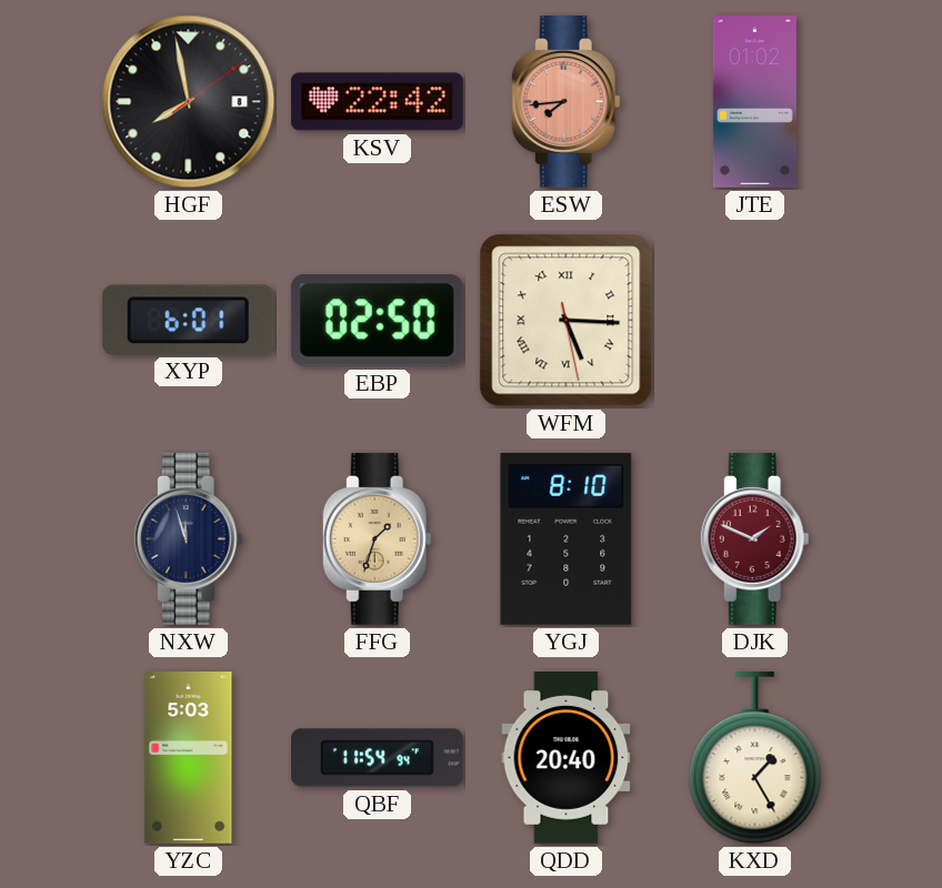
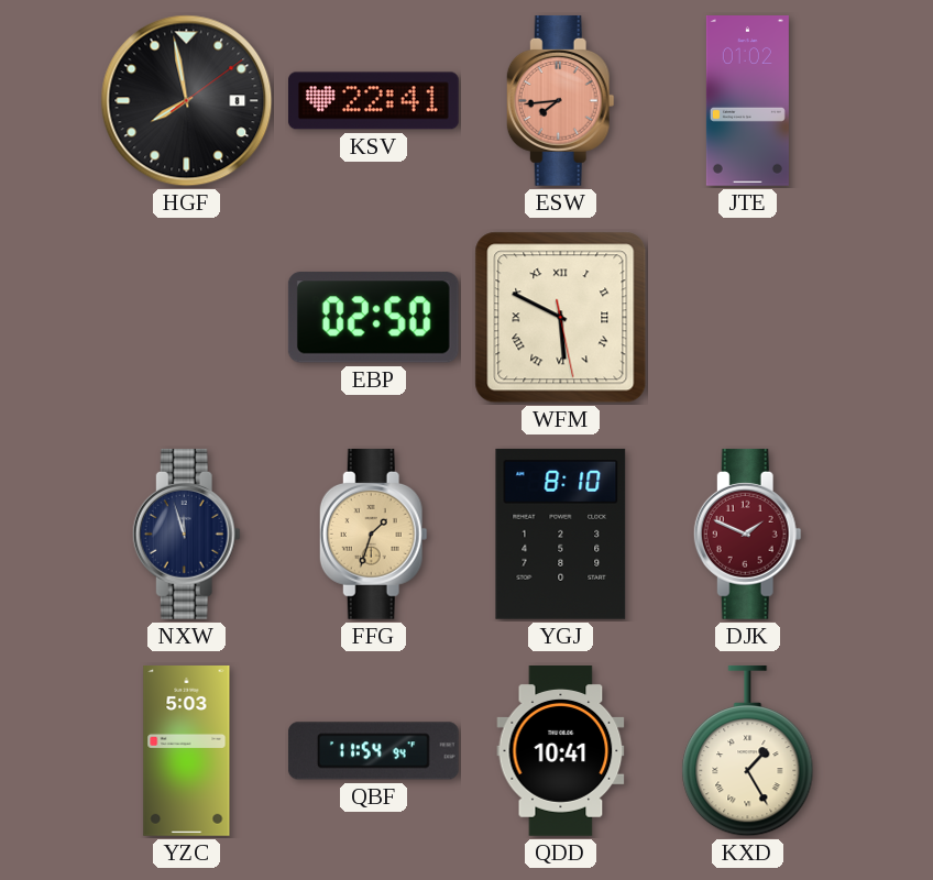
KSV: 22:42 -> 22:41 (373, 101)
XYP: 6:01 -> none (188, 320)
WFM: 5:15 -> 5:49 (561, 318)
QDD: 20:40 -> 10:41 (561, 751)
